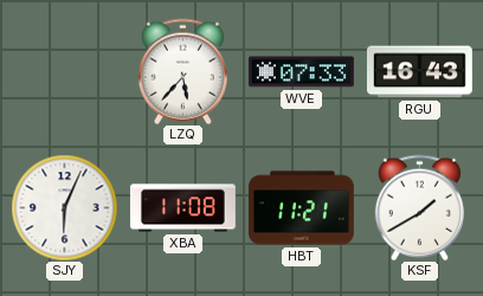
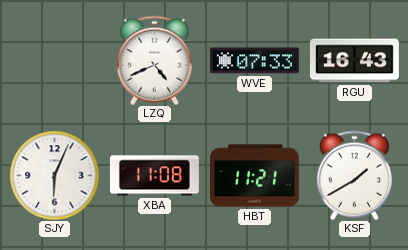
LZQ: 5:37 -> 4:41 (154, 60)
